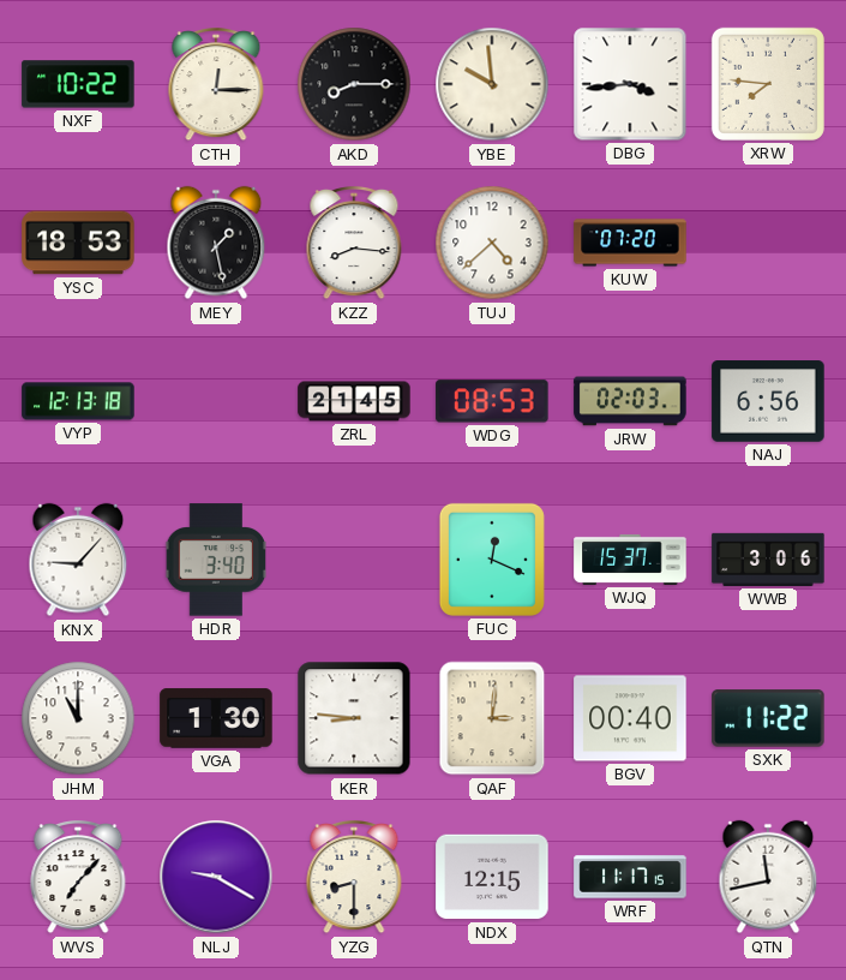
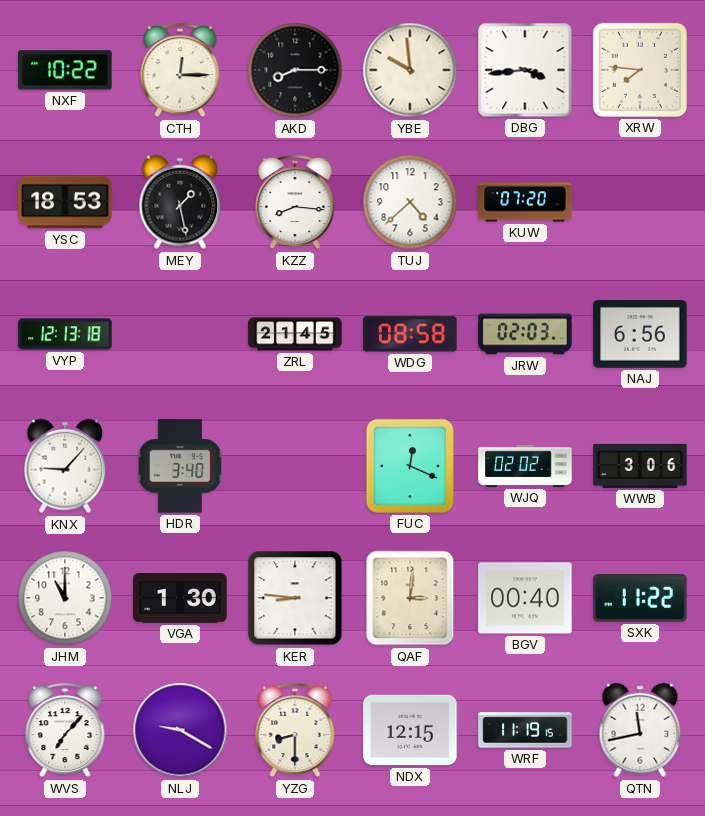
WDG: 08:53 -> 08:58 (410, 334)
WJQ: 15:37 -> 02:02 (525, 466)
WRF: 11:17 -> 11:19 (525, 730)
